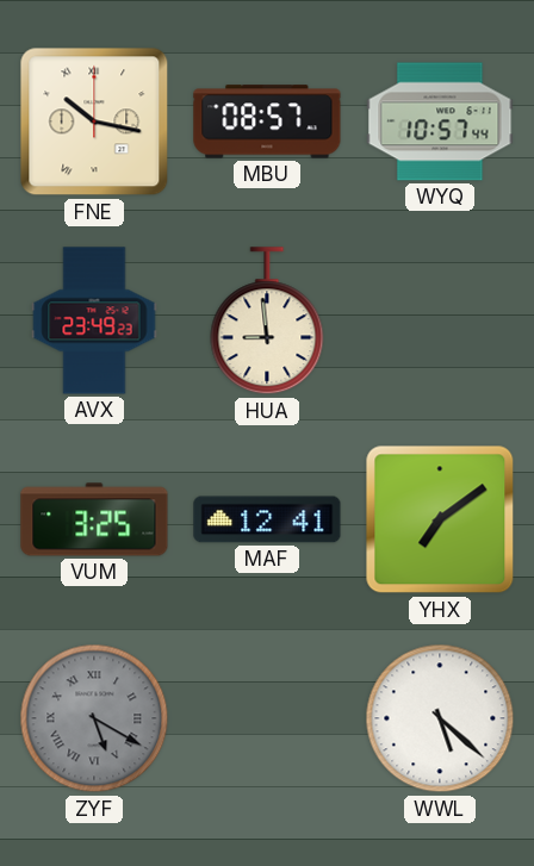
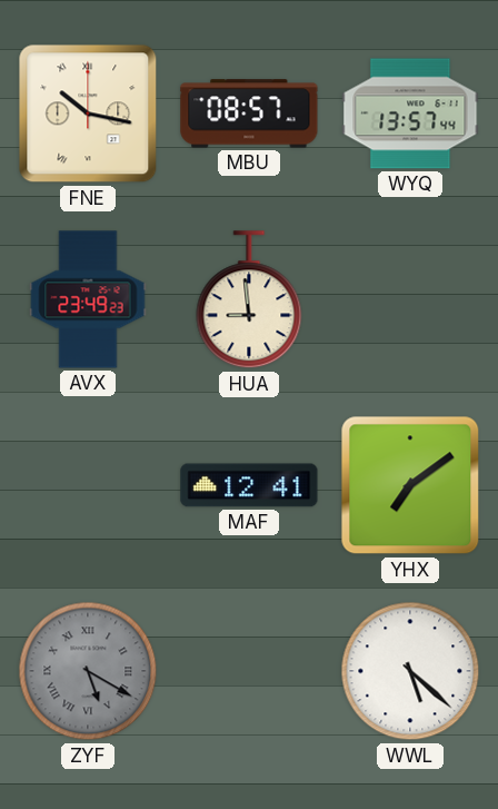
WYQ: 10:57 -> 13:57 (410, 114)
VUM: 3:25 -> none (94, 519)
